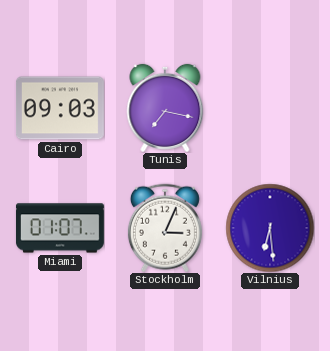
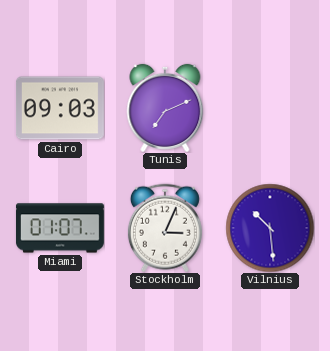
Tunis: 7:17 -> 7:11 (165, 108)
Vilnius: 6:29 -> 10:29 (270, 228)
